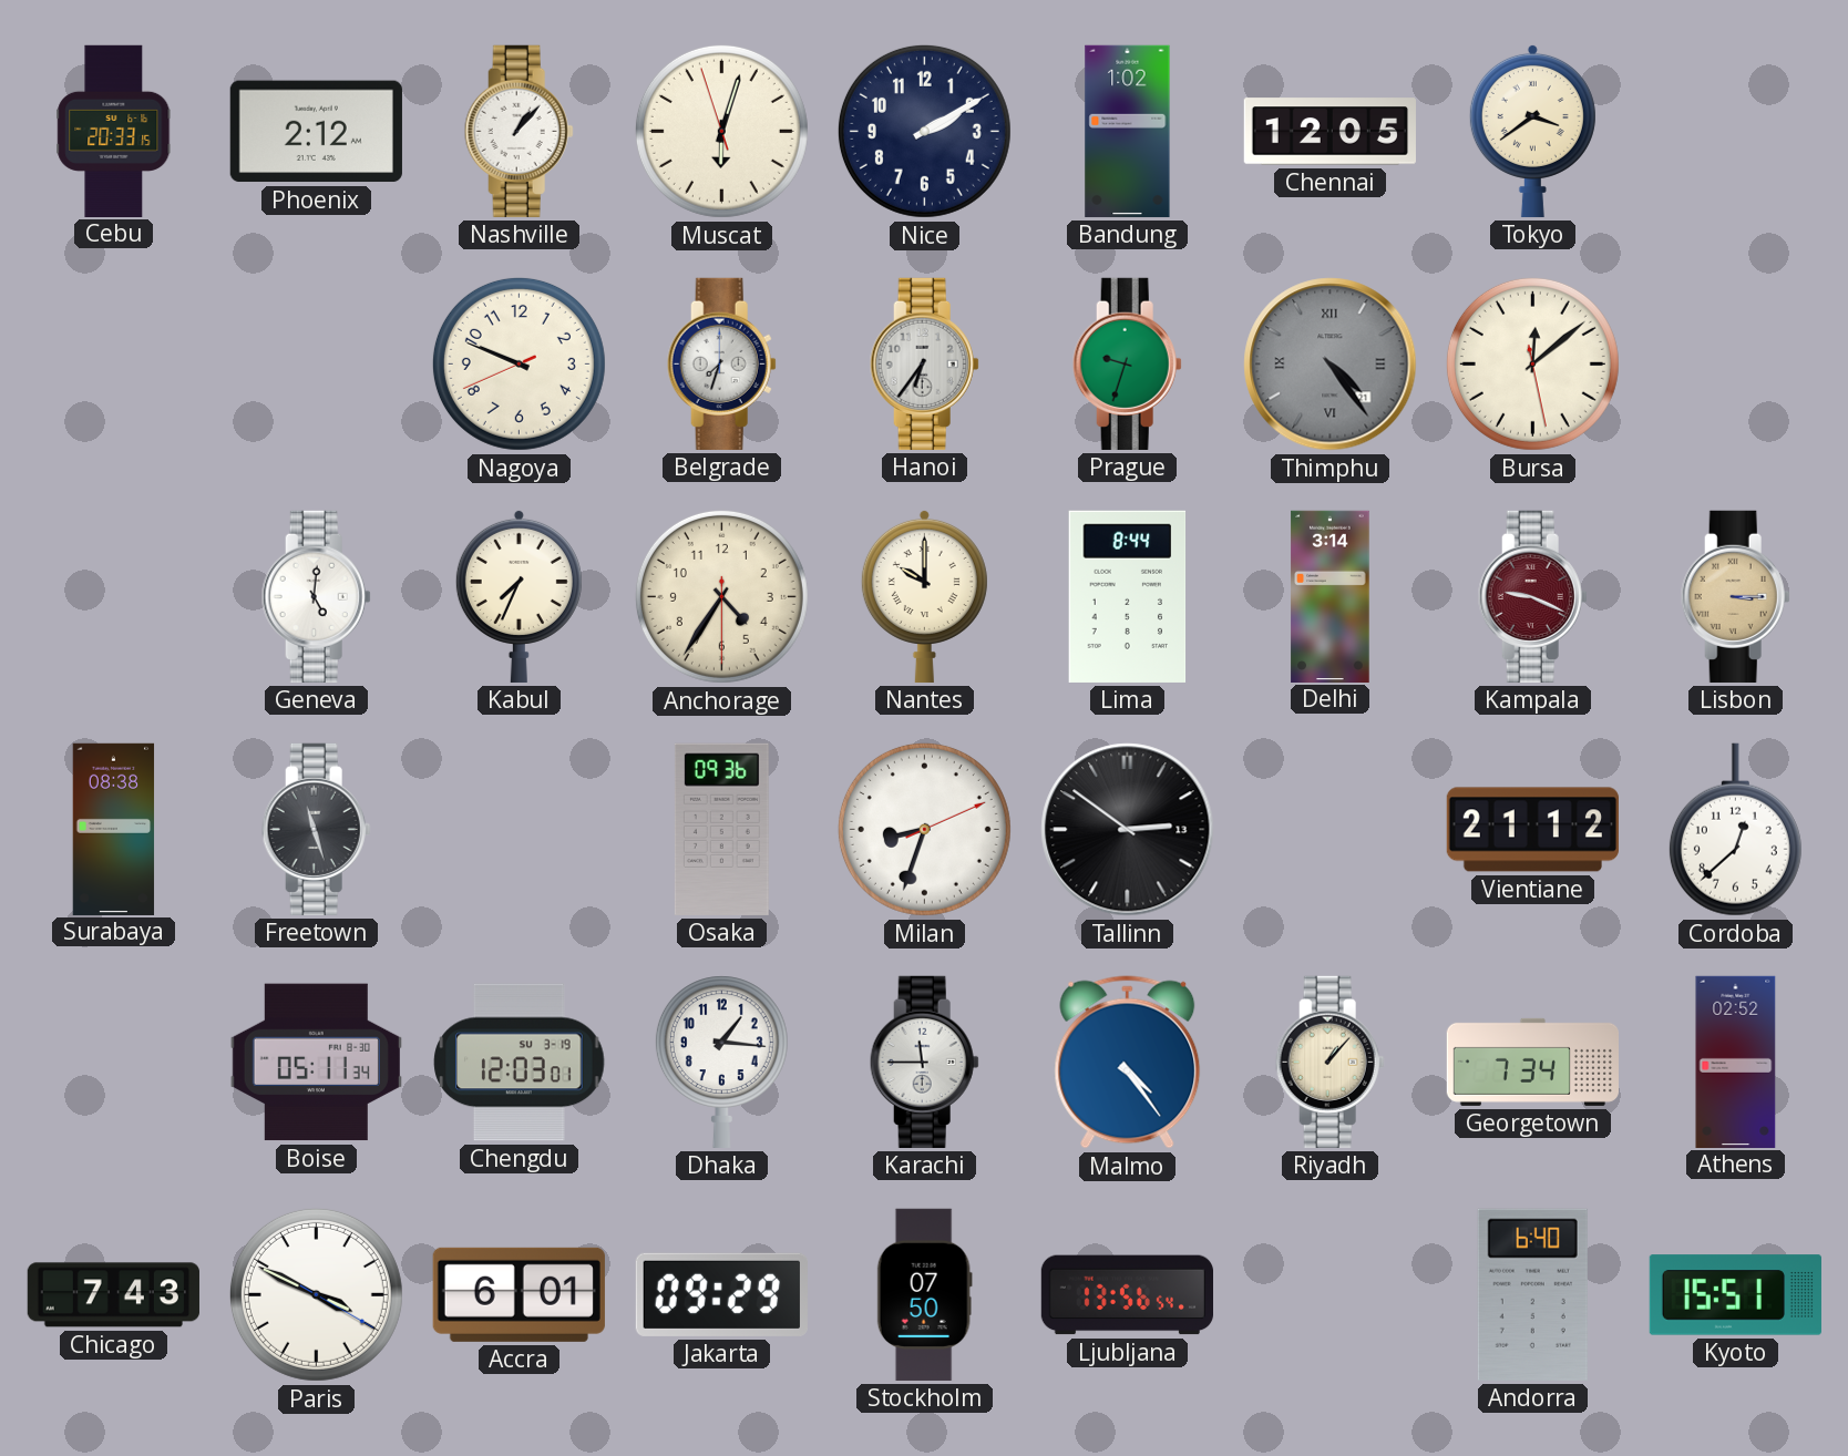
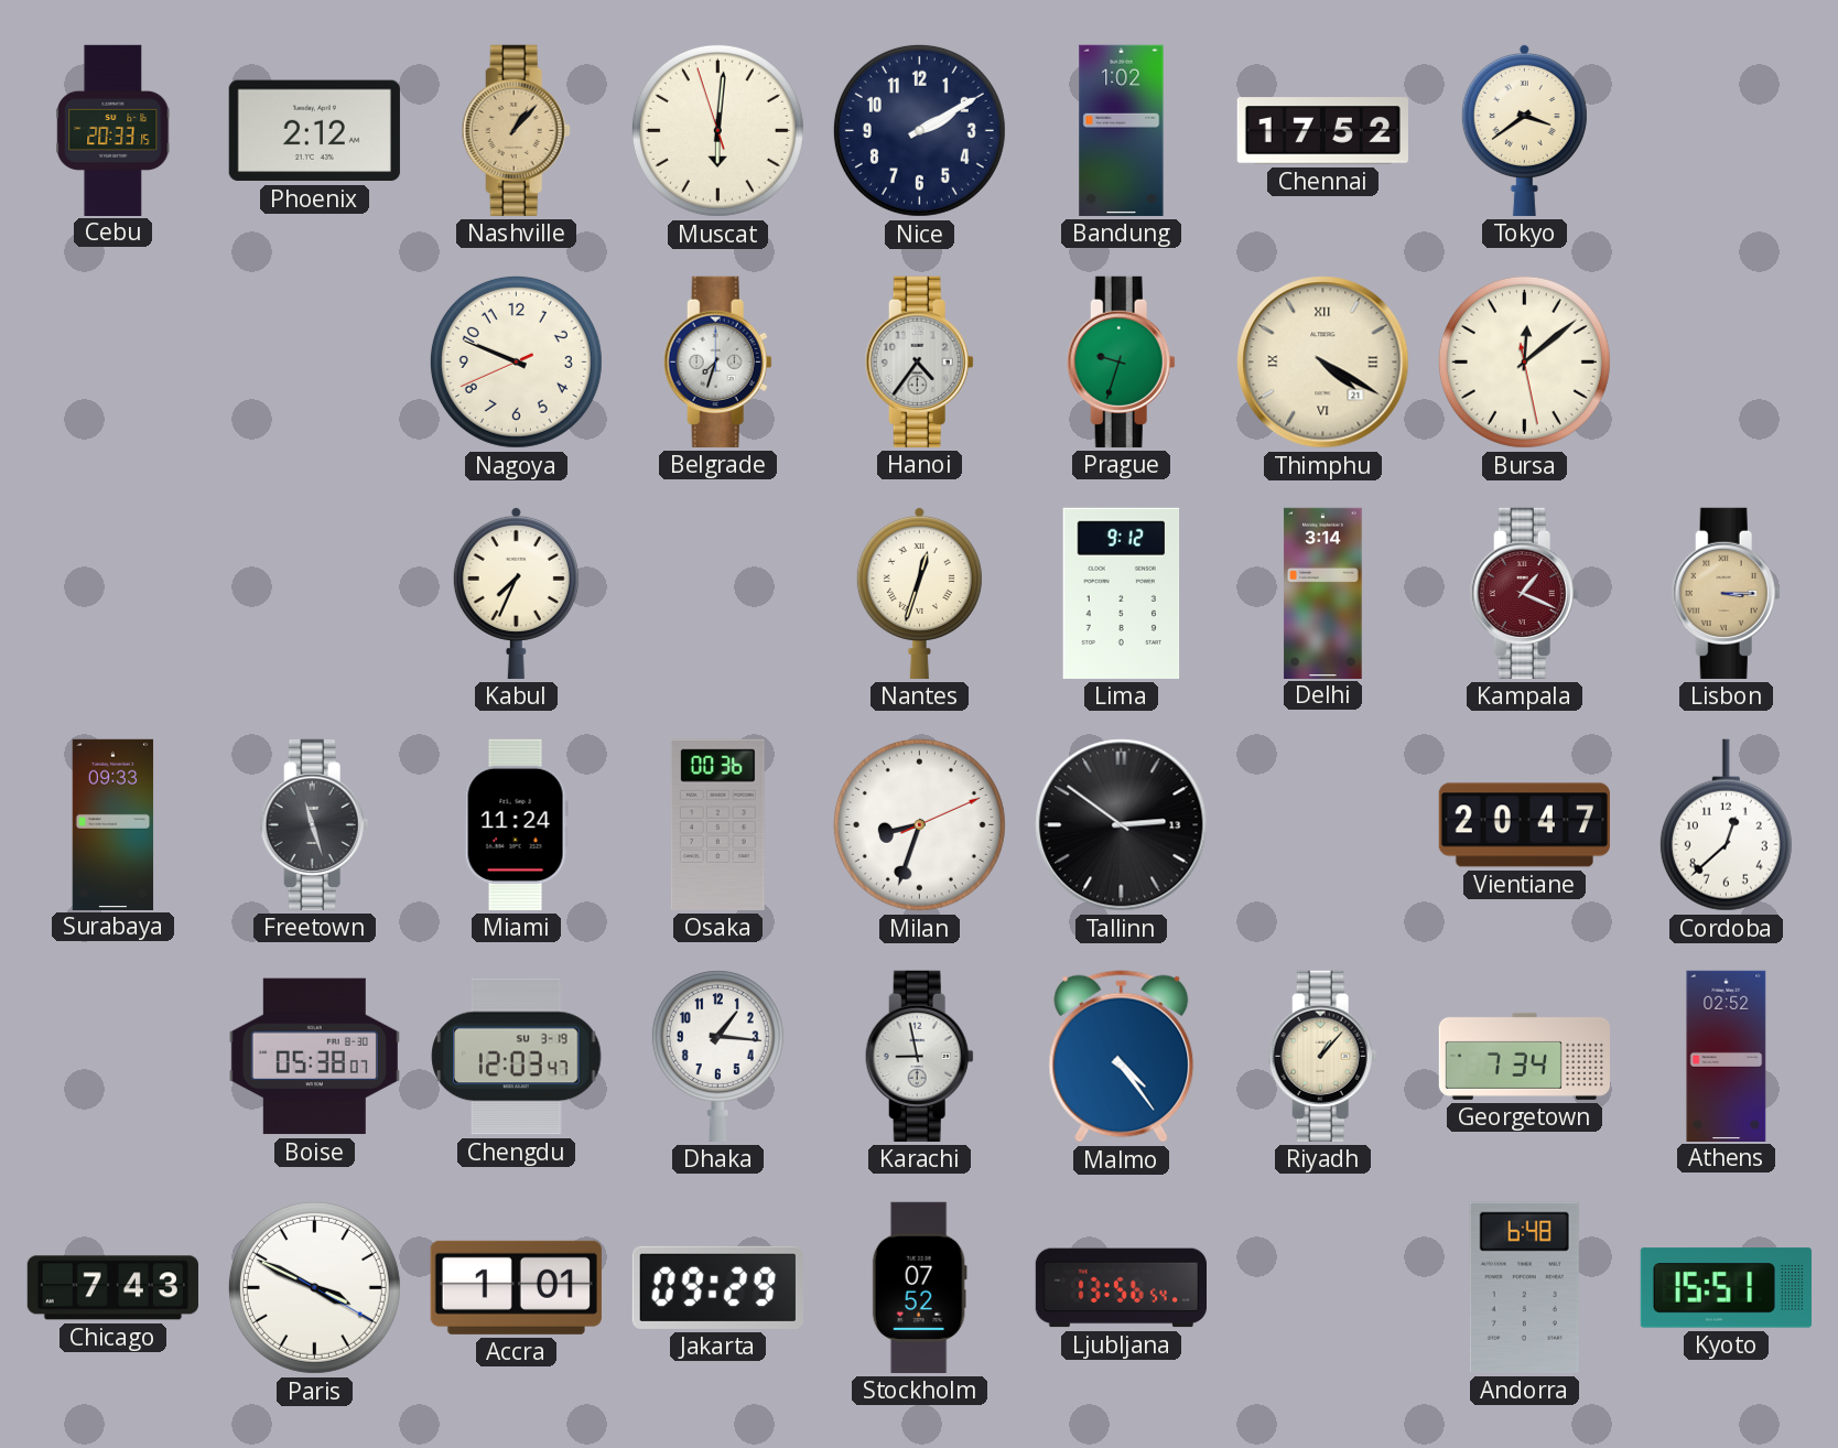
Nashville dial: white -> champagne (516, 130)
Muscat: 6:02 -> 6:00 (717, 130)
Chennai: 12:05 -> 17:52 (1322, 131)
Hanoi: 6:36 -> 4:36 (919, 361)
Thimphu: 4:24 -> 4:20 (1323, 363)
Thimphu dial: grey -> cream (1323, 363)
Geneva: 5:01 -> none (316, 596)
Anchorage: 4:35 -> none (721, 596)
Nantes: 10:00 -> 12:33 (919, 593)
Lima: 8:44 -> 9:12 (1122, 593)
Kampala: 9:19 -> 1:19 (1524, 593)
Surabaya: 08:38 -> 09:33 (113, 824)
Miami: none -> 11:24 (516, 824)
Osaka: 09:36 -> 00:36 (717, 824)
Vientiane: 21:12 -> 20:47 (1524, 825)
Boise: 05:11 -> 05:38 (314, 1057)
Chengdu: 12:03:01 -> 12:03:47 (517, 1057)
Karachi: 11:45 -> 8:58 (919, 1056)
Accra: 6:01 -> 1:01 (516, 1287)
Stockholm: 07:50 -> 07:52 (919, 1287)
Andorra: 6:40 -> 6:48 (1524, 1287)
